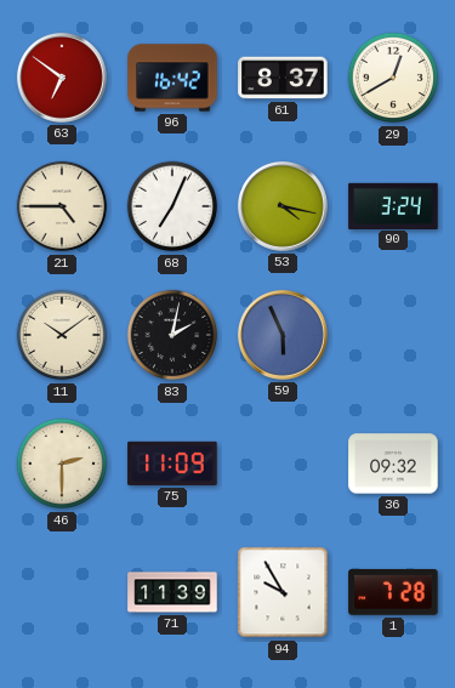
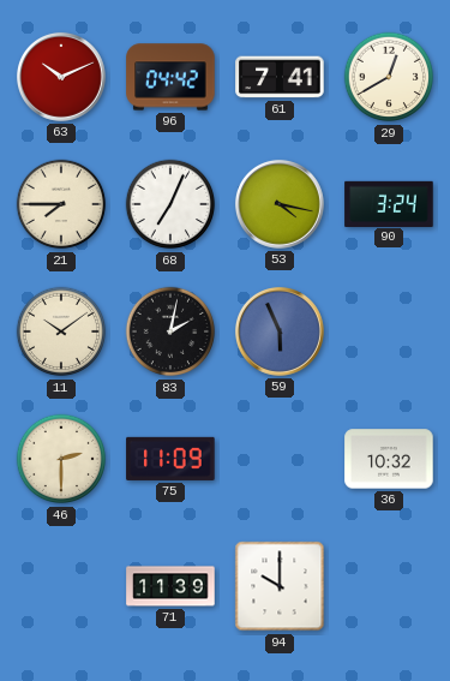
63: 6:51 -> 10:11 (61, 77)
96: 16:42 -> 04:42 (170, 77)
61: 8:37 -> 7:41 (280, 77)
21: 4:45 -> 7:45 (61, 204)
36: 09:32 -> 10:32 (389, 459)
94: 9:55 -> 10:00 (280, 586)
1: 7:28 -> none (393, 592)
